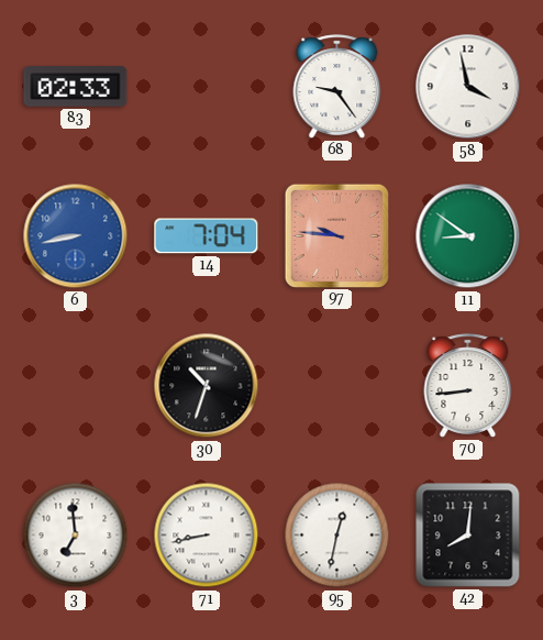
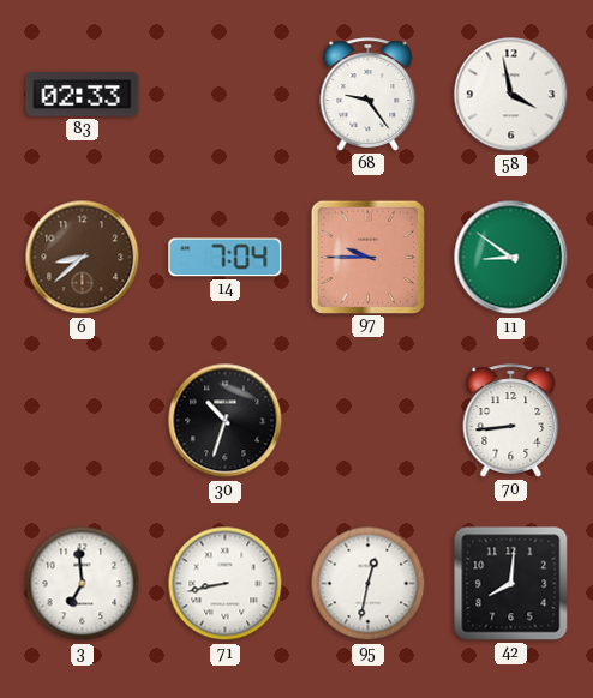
6: 8:43 -> 8:38 (83, 258)
6 dial: blue -> brown (83, 258)
97: 9:46 -> 9:45 (367, 257)
